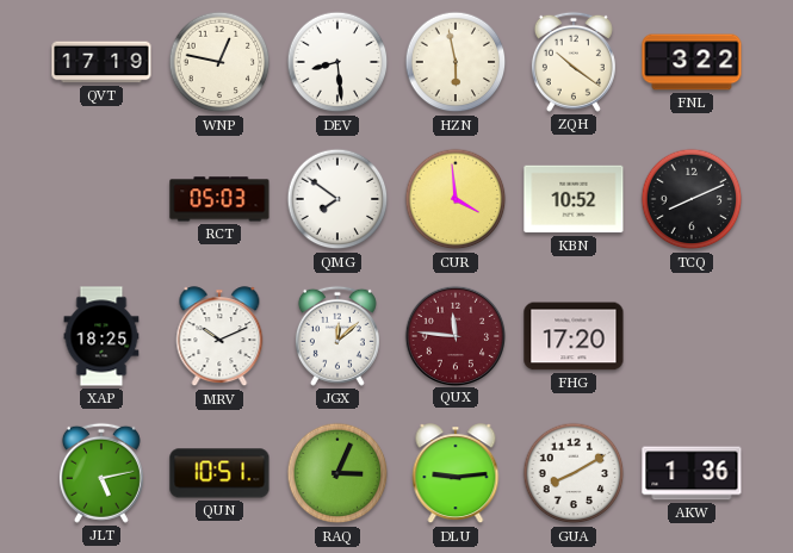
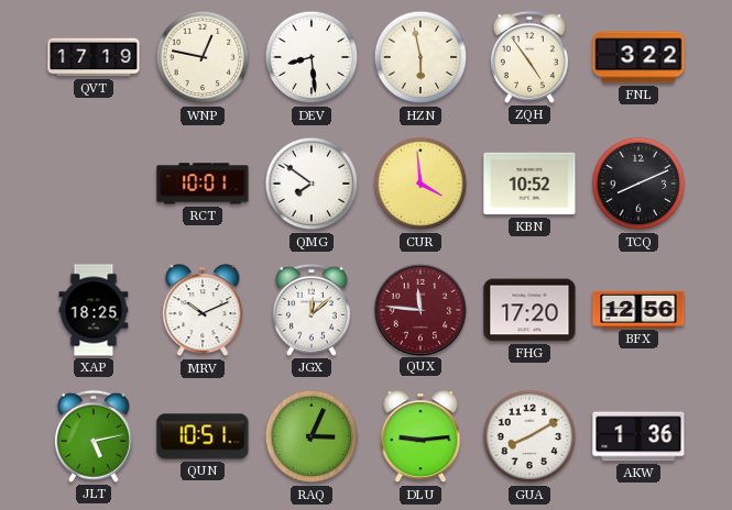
ZQH: 10:21 -> 4:54 (529, 57)
RCT: 05:03 -> 10:01 (203, 184)
BFX: none -> 12:56 (638, 309)
